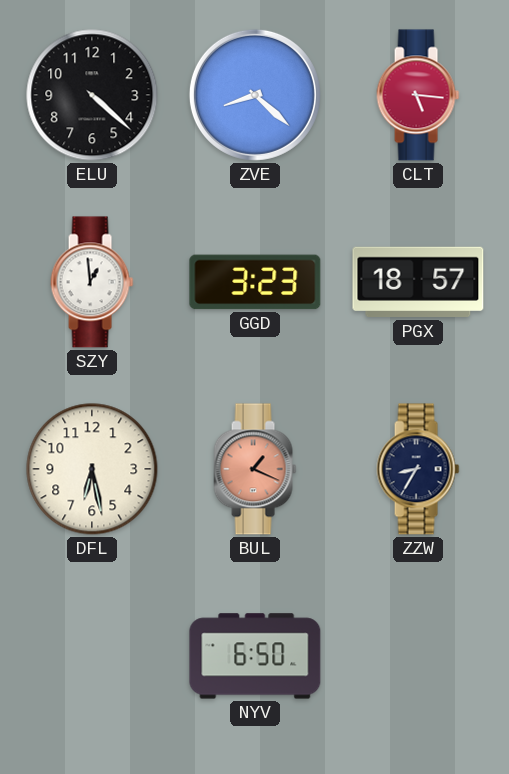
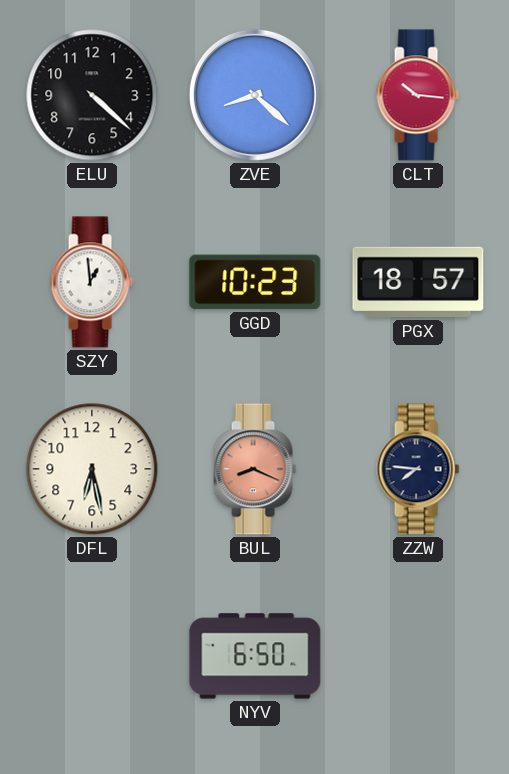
CLT: 5:16 -> 10:16 (418, 95)
GGD: 3:23 -> 10:23 (255, 282)
BUL: 1:19 -> 8:19 (255, 469)
ZZW: 8:35 -> 7:46 (418, 469)
